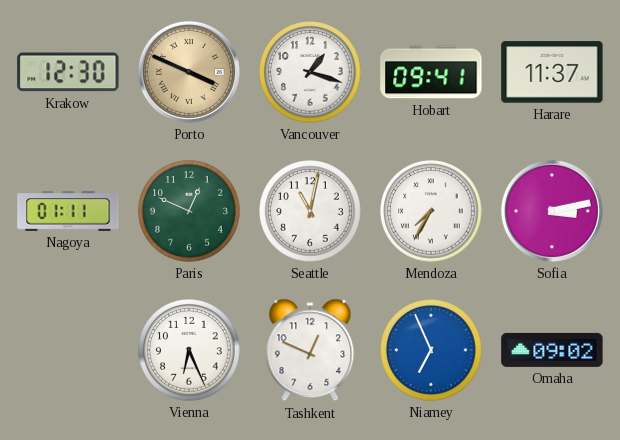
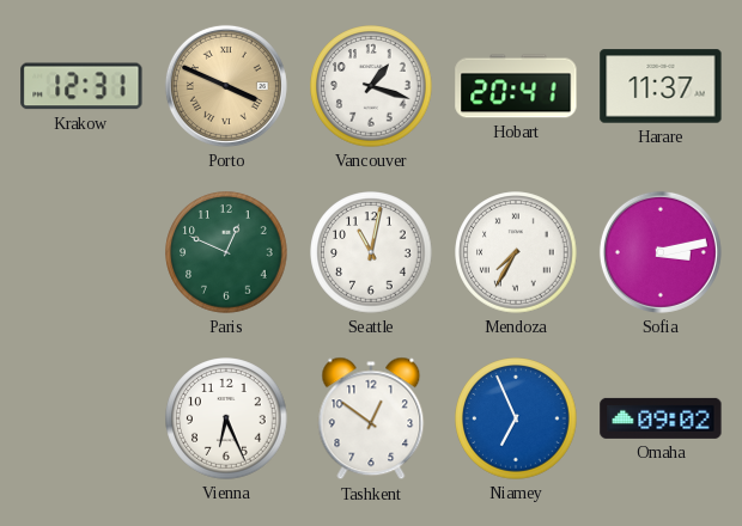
Krakow: 12:30 -> 12:31 (81, 86)
Hobart: 09:41 -> 20:41 (516, 86)
Nagoya: 01:11 -> none (68, 211)
Tashkent: 12:49 -> 12:51 (371, 418)
